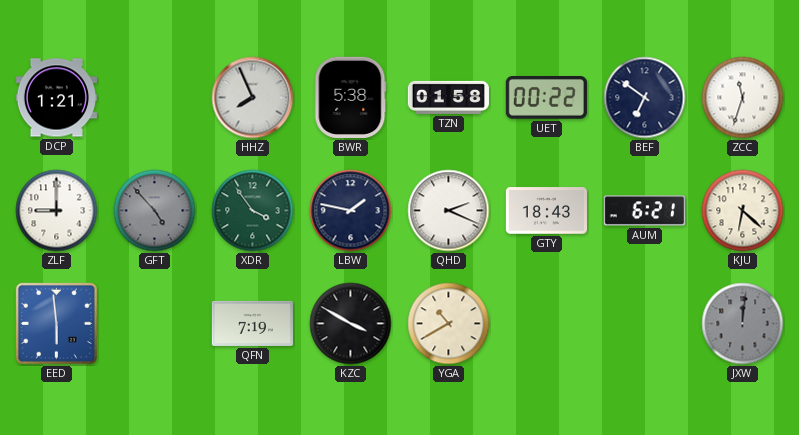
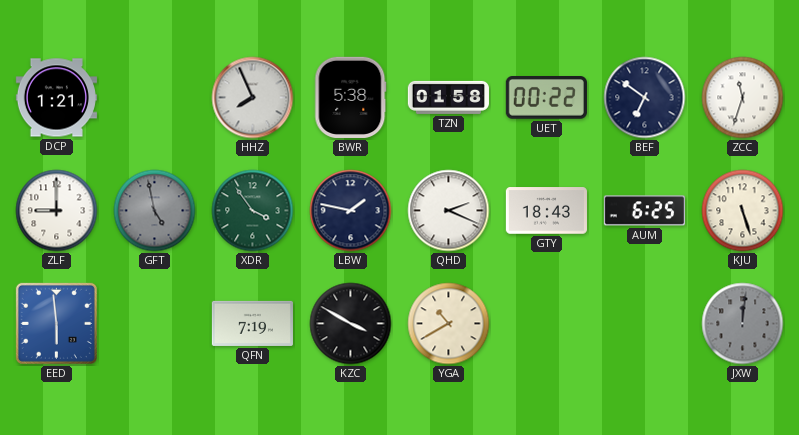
GFT: 4:53 -> 4:58 (155, 211)
AUM: 6:21 -> 6:25 (644, 211)
KJU: 6:22 -> 5:27 (743, 211)
